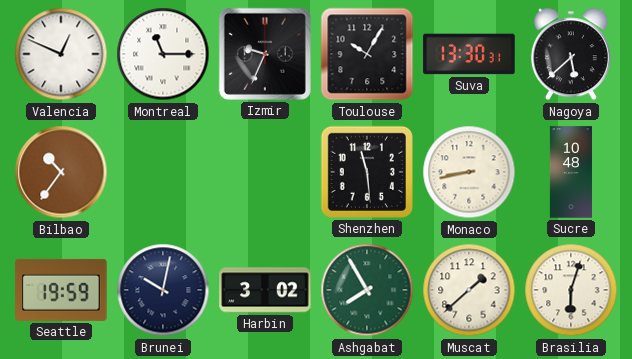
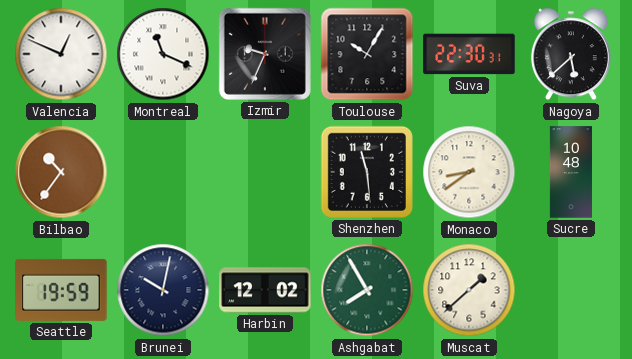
Montreal: 11:15 -> 11:19 (163, 54)
Suva: 13:30 -> 22:30 (469, 54)
Monaco: 8:43 -> 8:39 (469, 172)
Harbin: 3:02 -> 12:02 (265, 290)
Brasilia: 6:03 -> none (571, 290)
